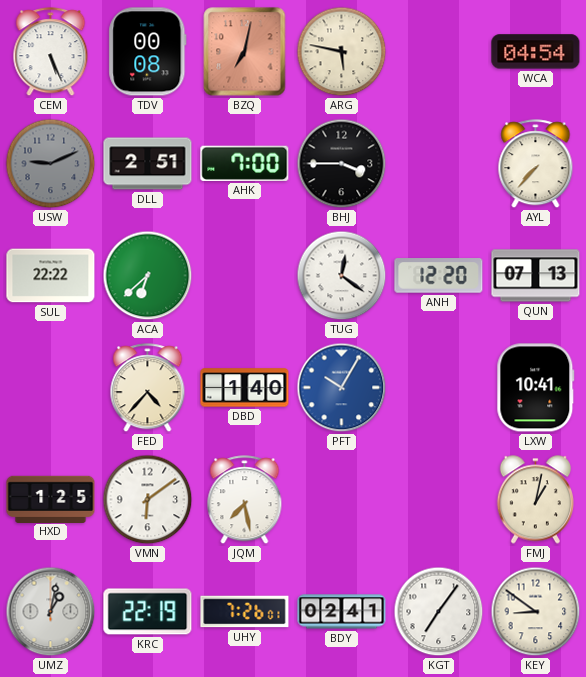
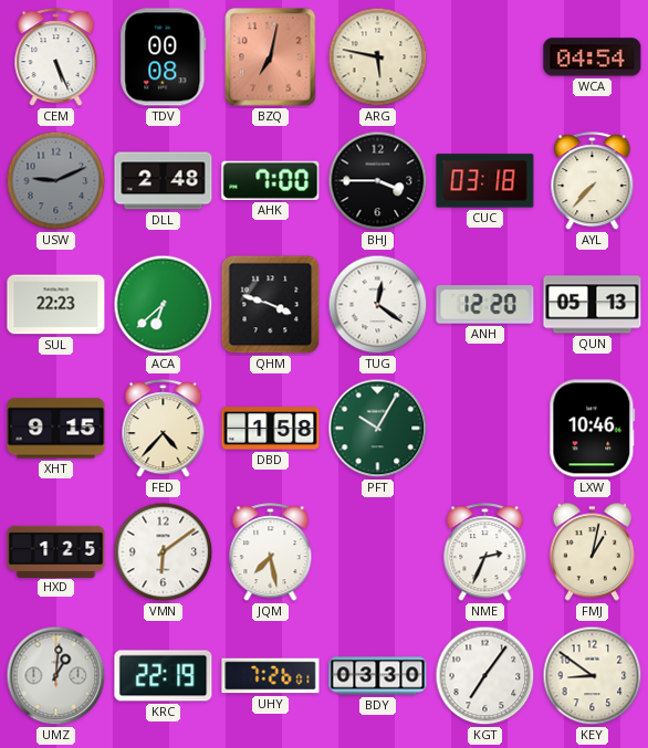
DLL: 2:51 -> 2:48 (164, 181)
CUC: none -> 03:18 (485, 181)
SUL: 22:22 -> 22:23 (56, 305)
QHM: none -> 3:48 (271, 305)
QUN: 07:13 -> 05:13 (593, 305)
XHT: none -> 9:15 (56, 429)
DBD: 1:40 -> 1:58 (271, 429)
PFT dial: blue -> green (378, 429)
LXW: 10:41 -> 10:46 (593, 429)
NME: none -> 2:34 (485, 552)
UMZ: 1:02 -> 1:01 (56, 676)
BDY: 02:41 -> 03:30 (378, 676)
